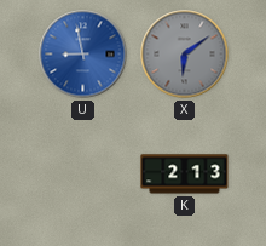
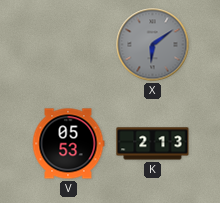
U: 8:58 -> none (83, 55)
V: none -> 05:53 (68, 144)
